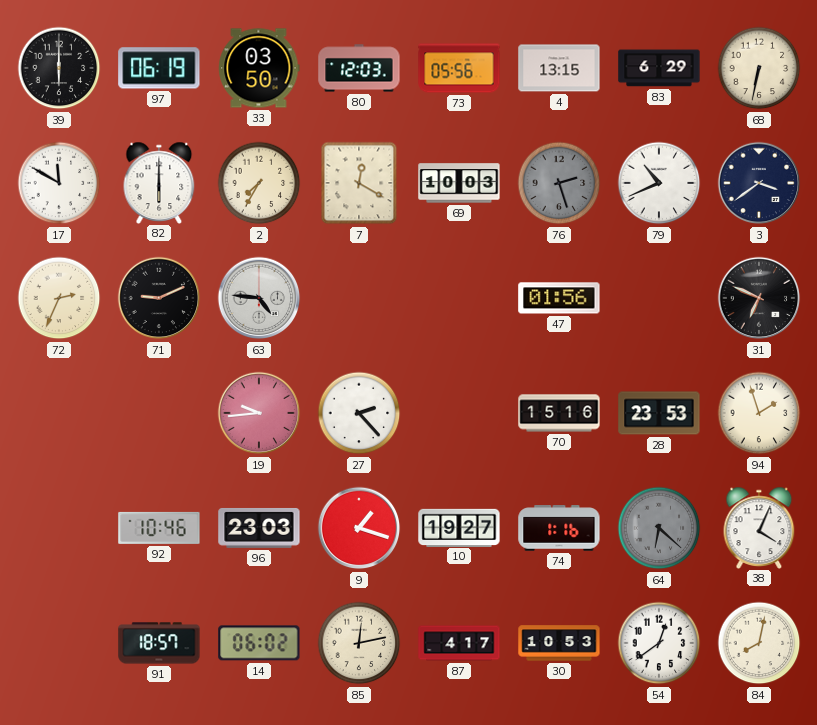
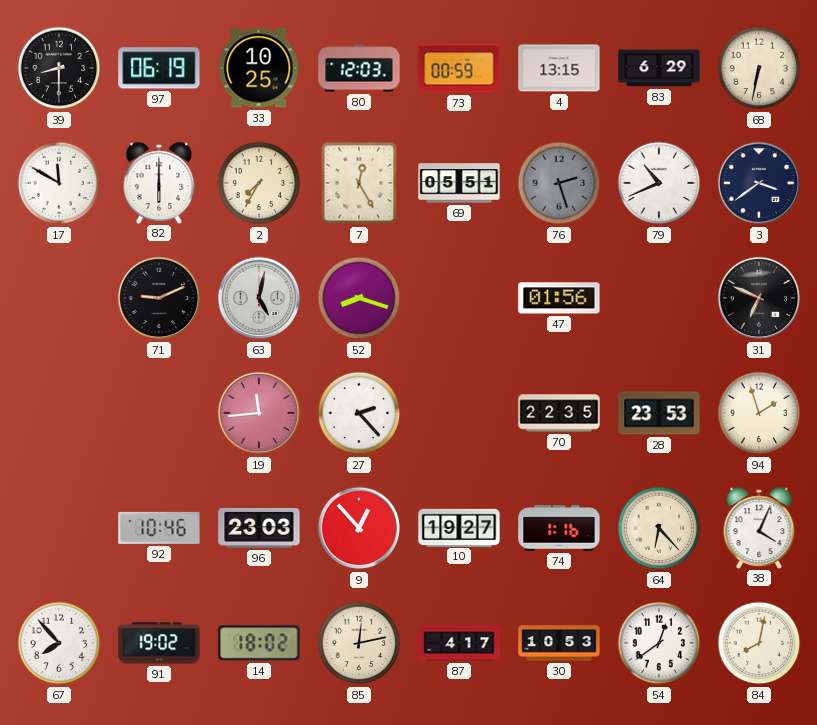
39: 6:00 -> 8:30 (59, 68)
33: 03:50 -> 10:25 (259, 68)
73: 05:56 -> 00:59 (459, 68)
7: 12:20 -> 12:25 (359, 183)
69: 10:03 -> 05:51 (459, 183)
72: 2:34 -> none (59, 298)
63: 4:46 -> 5:02 (259, 298)
52: none -> 8:18 (359, 298)
19: 9:44 -> 11:44 (259, 413)
70: 15:16 -> 22:35 (559, 413)
9: 1:18 -> 12:53 (359, 528)
64: 6:22 -> 6:23 (659, 528)
64 dial: grey -> cream (659, 528)
67: none -> 7:53 (59, 643)
91: 18:57 -> 19:02 (159, 643)
14: 06:02 -> 18:02 (259, 643)
